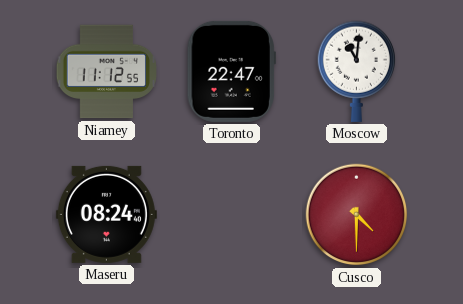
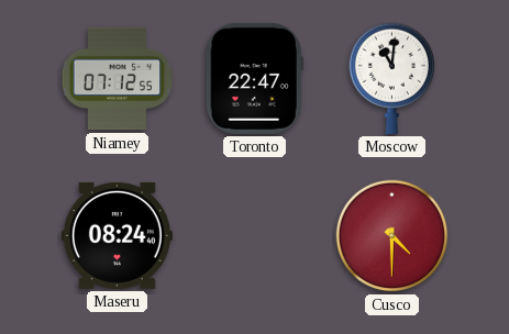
Niamey: 11:12 -> 07:12 (117, 79)
